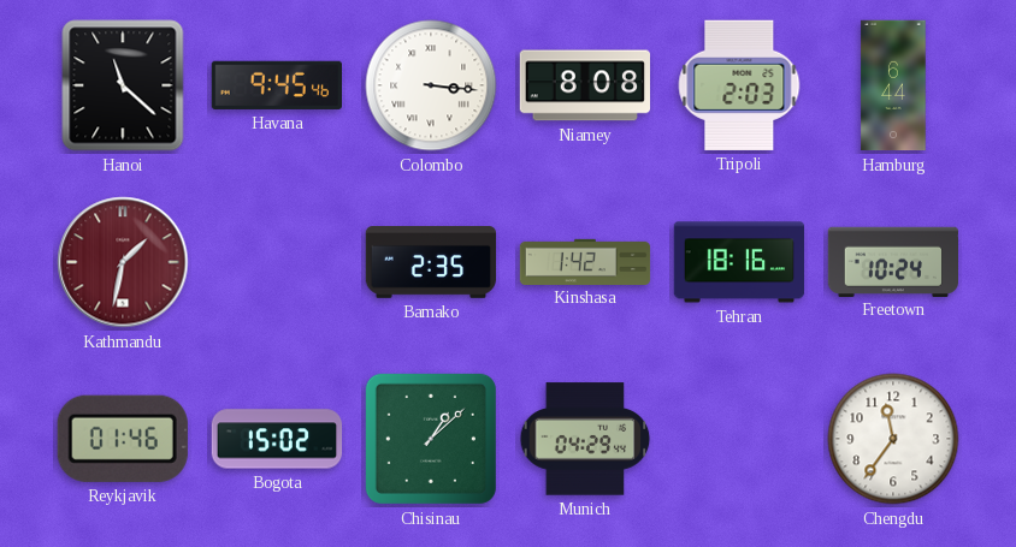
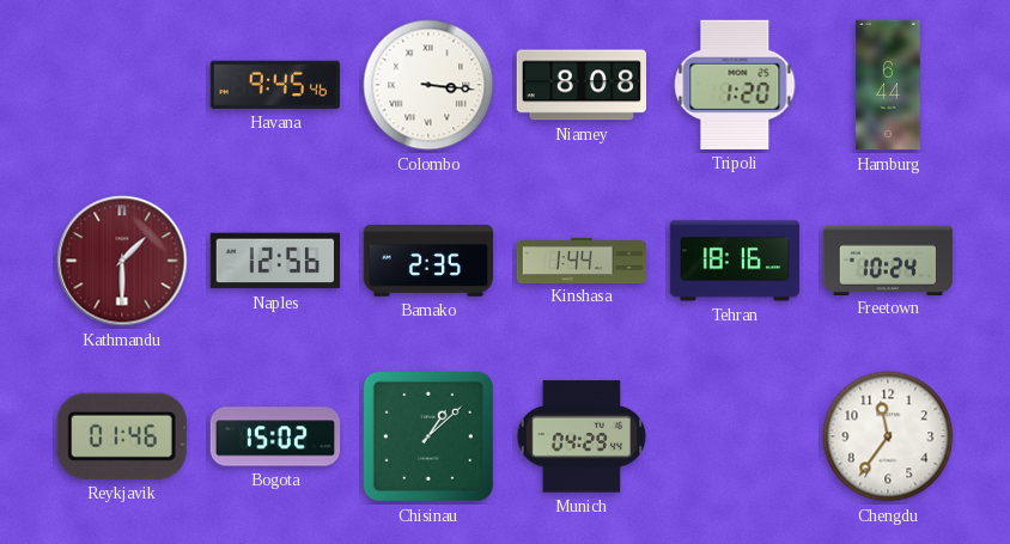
Hanoi: 11:22 -> none (123, 85)
Tripoli: 2:03 -> 1:20 (735, 85)
Kathmandu: 1:32 -> 1:30 (122, 261)
Naples: none -> 12:56 (274, 261)
Kinshasa: 1:42 -> 1:44 (582, 259)
